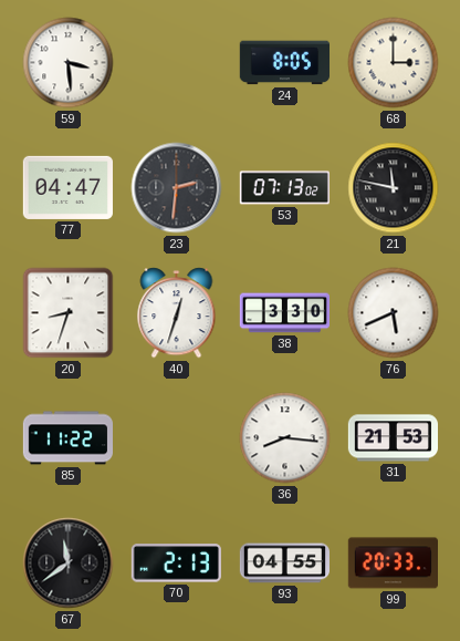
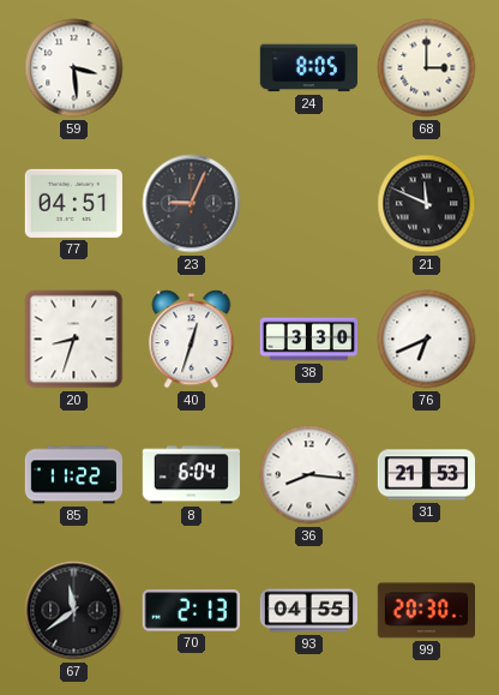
77: 04:47 -> 04:51 (73, 203)
23: 2:31 -> 9:04 (192, 204)
53: 07:13 -> none (284, 188)
21: 11:47 -> 11:49 (427, 204)
76: 5:41 -> 6:41 (427, 340)
8: none -> 6:04 (191, 475)
99: 20:33 -> 20:30 (426, 611)
